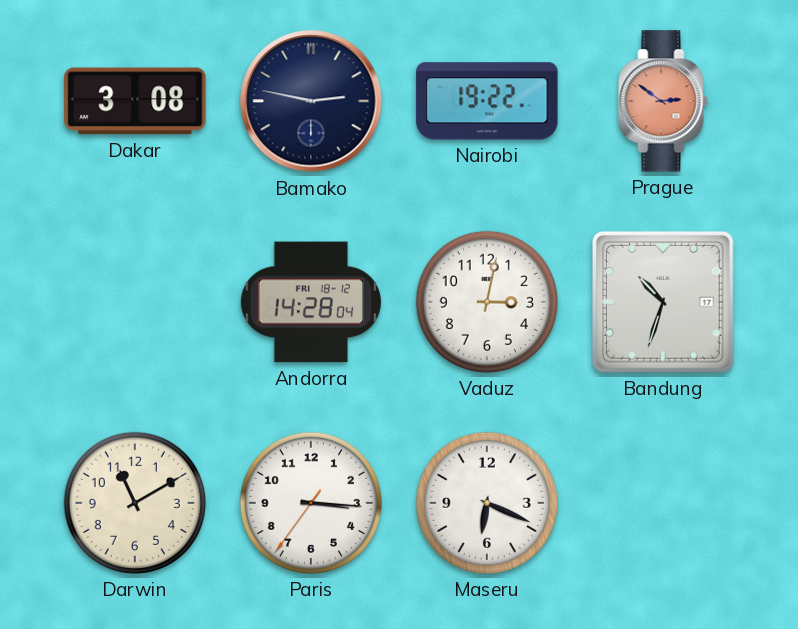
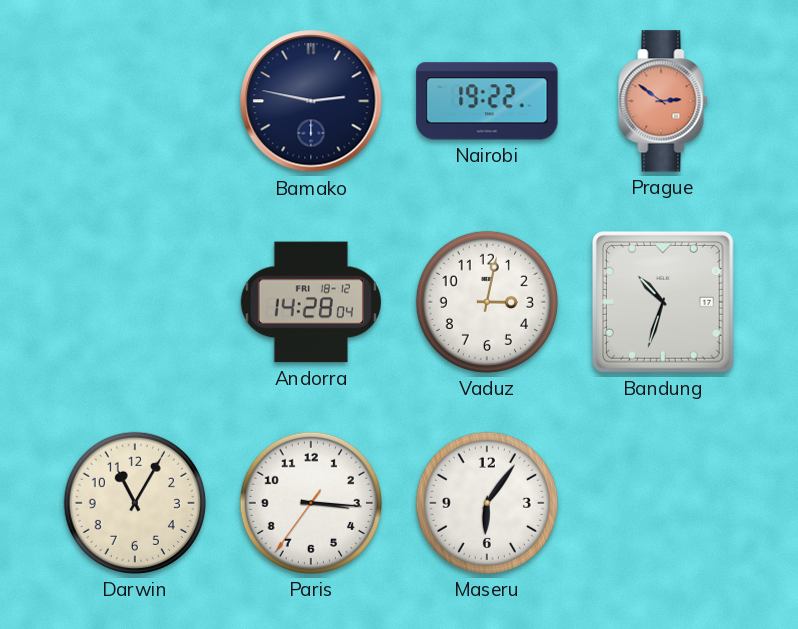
Dakar: 3:08 -> none (135, 101)
Darwin: 11:10 -> 11:05 (135, 503)
Maseru: 6:19 -> 6:06 (487, 503)
